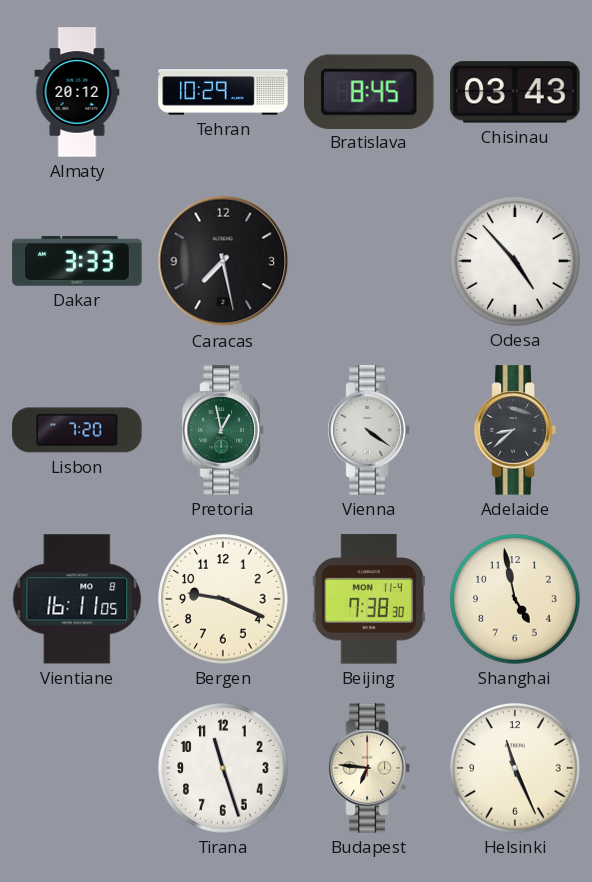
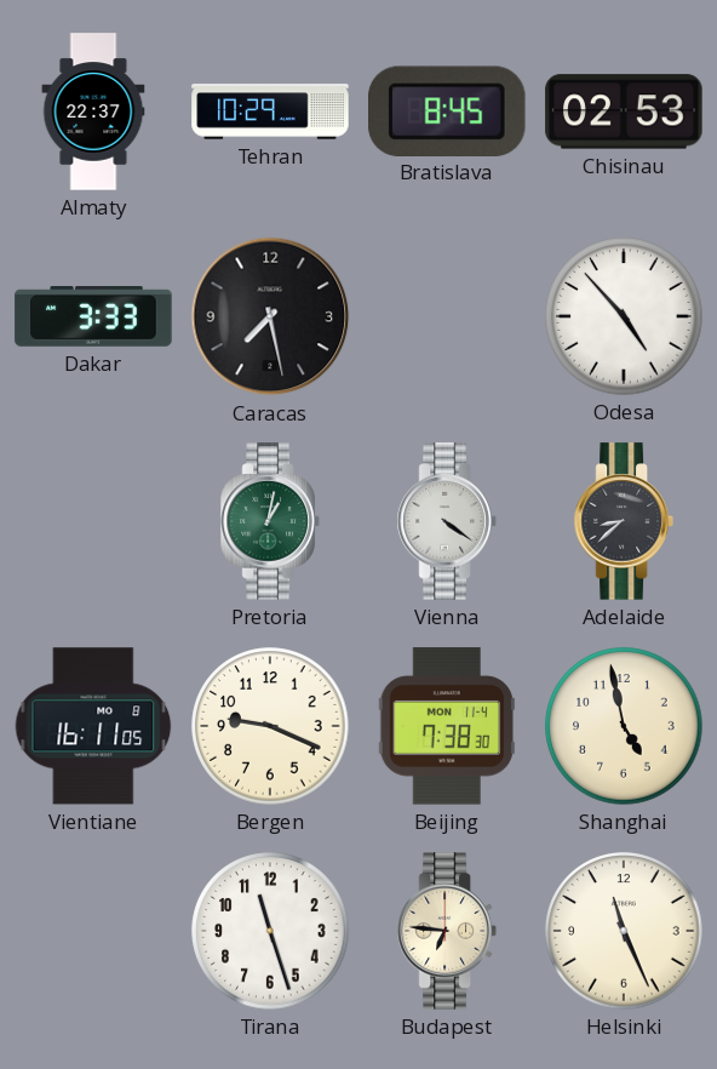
Almaty: 20:12 -> 22:37 (93, 112)
Chisinau: 03:43 -> 02:53 (624, 112)
Lisbon: 7:20 -> none (77, 430)
Pretoria: 12:58 -> 1:02 (270, 521)
